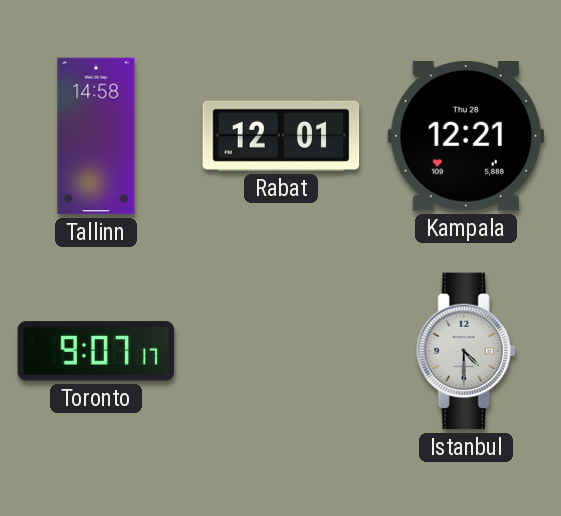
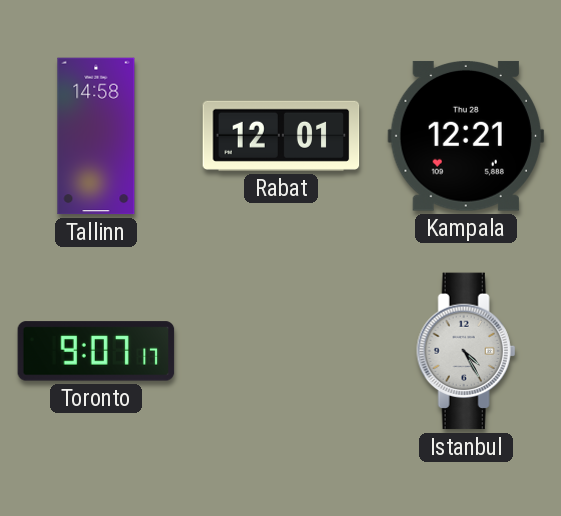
Istanbul: 4:30 -> 4:25 (466, 351)
